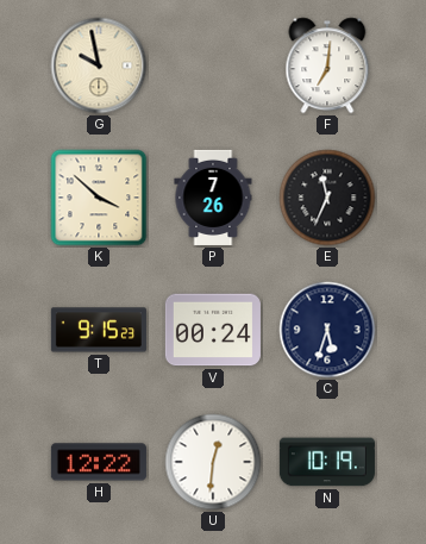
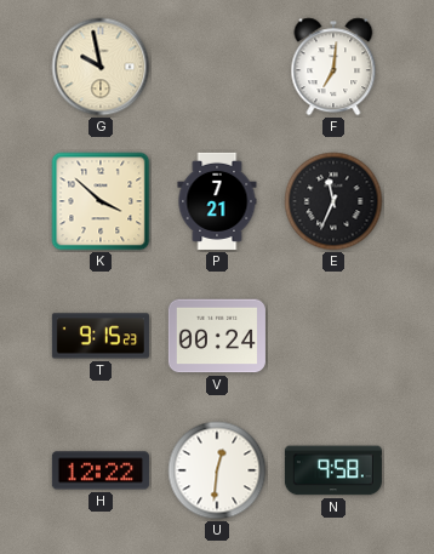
P: 7:26 -> 7:21 (217, 201)
C: 5:33 -> none (327, 330)
N: 10:19 -> 9:58 (333, 470)
